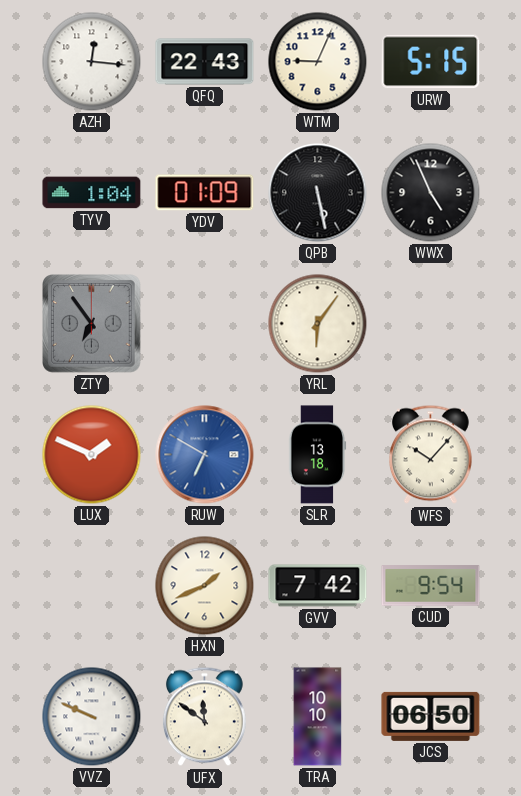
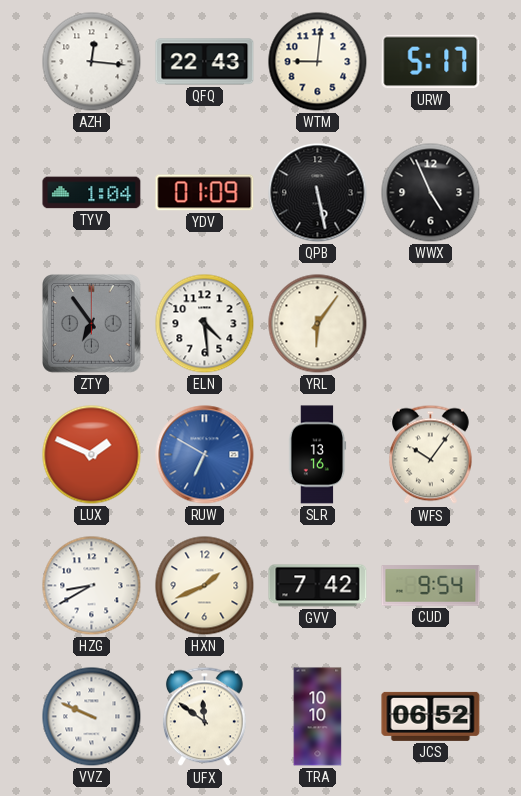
WTM: 9:04 -> 9:01 (318, 62)
URW: 5:15 -> 5:17 (431, 62)
ELN: none -> 4:29 (205, 324)
SLR: 13:18 -> 13:16 (317, 455)
WFS: 10:07 -> 10:06 (431, 455)
HZG: none -> 8:40 (92, 586)
JCS: 06:50 -> 06:52 (431, 716)
